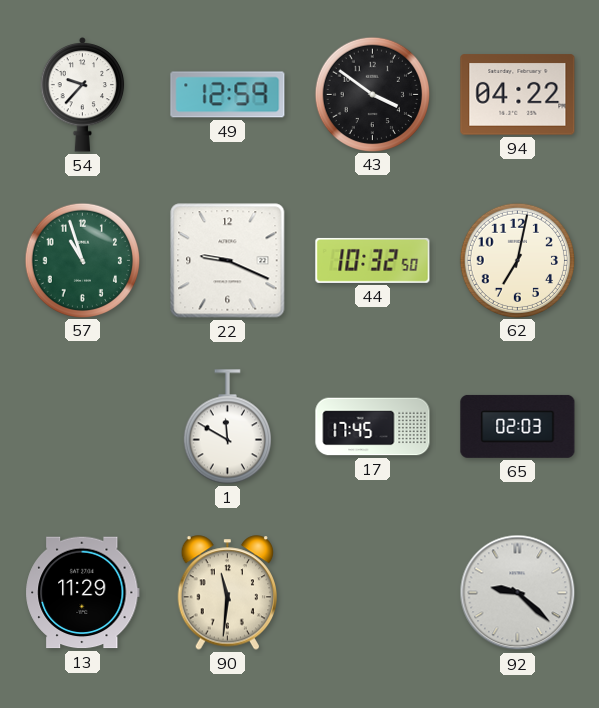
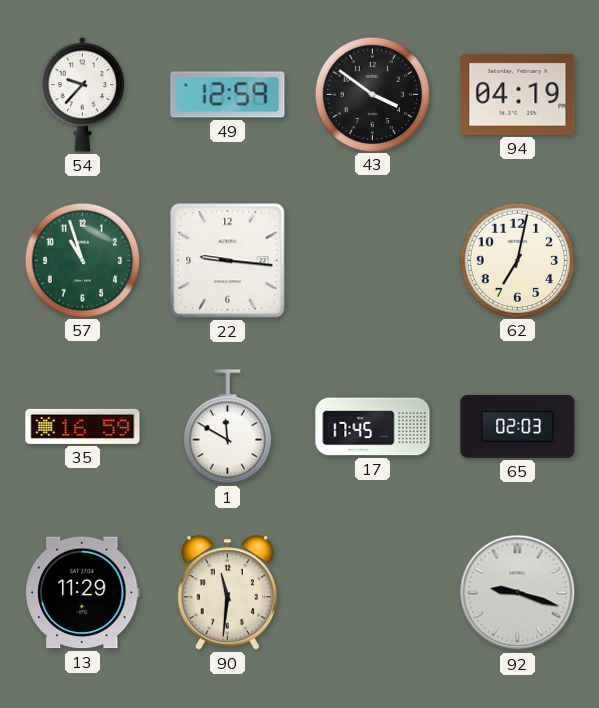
94: 04:22 -> 04:19 (518, 95)
22: 9:19 -> 9:16 (228, 261)
44: 10:32 -> none (373, 260)
35: none -> 16:59 (83, 426)
92: 9:22 -> 9:18 (518, 593)
